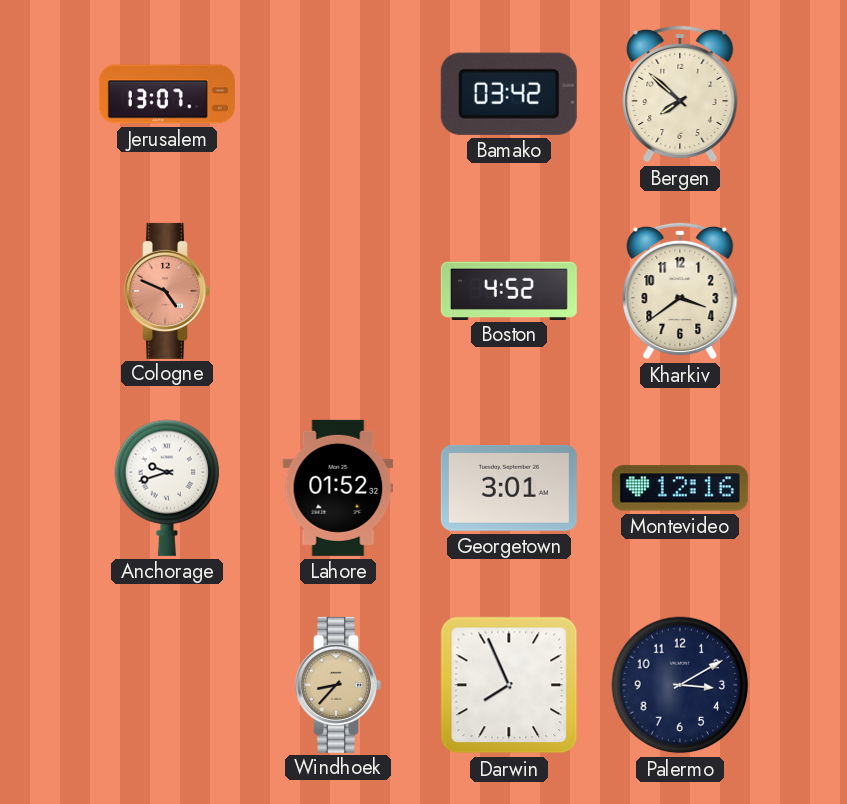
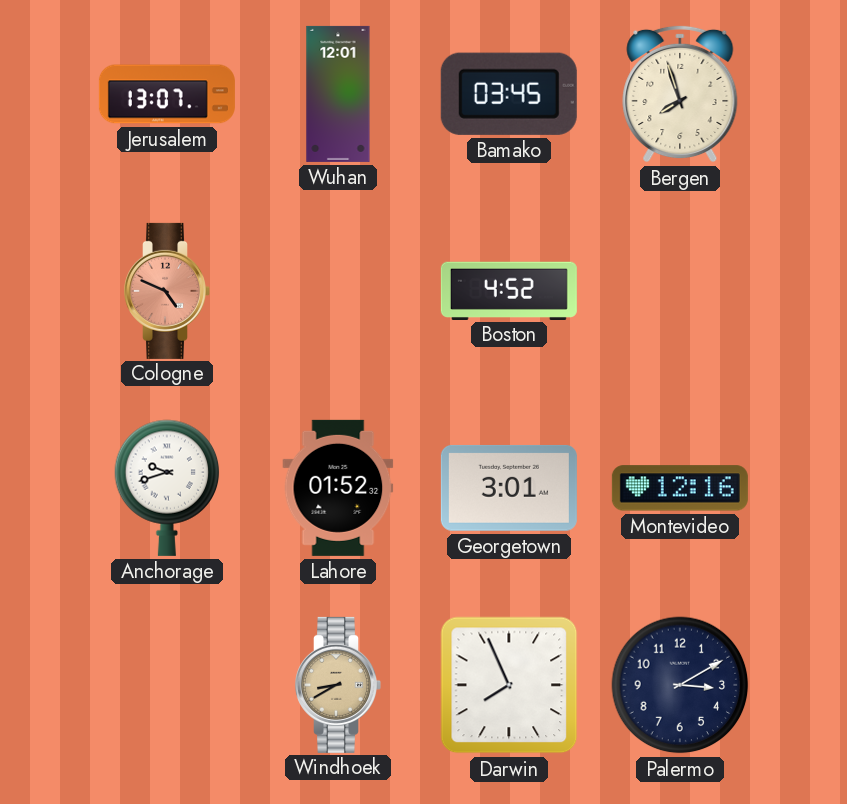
Wuhan: none -> 12:01 (338, 94)
Bamako: 03:42 -> 03:45 (509, 94)
Bergen: 7:52 -> 7:57 (680, 94)
Kharkiv: 3:39 -> none (680, 291)
Windhoek: 8:37 -> 8:40 (338, 685)
